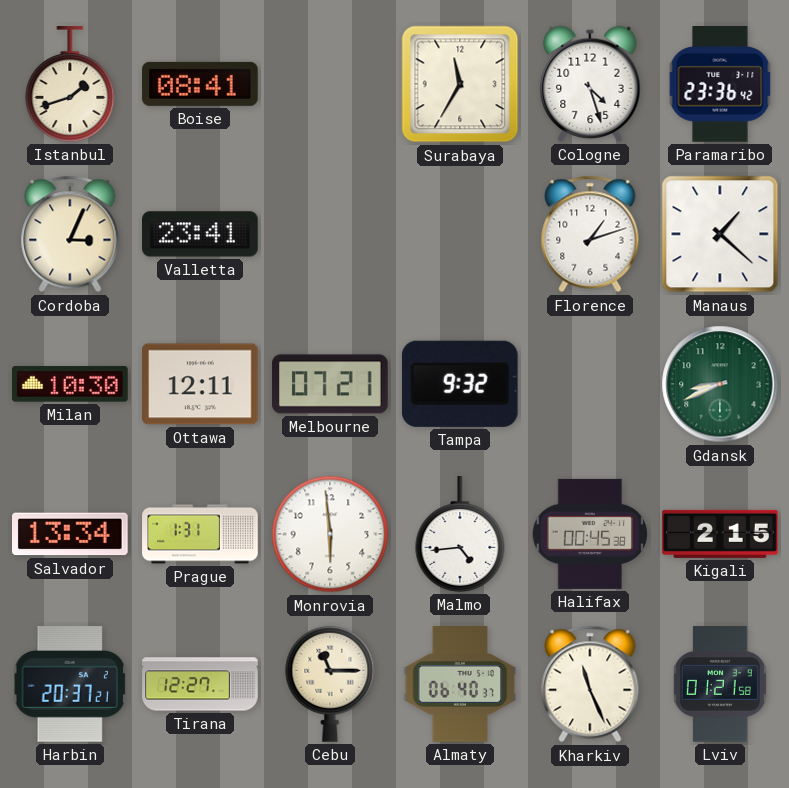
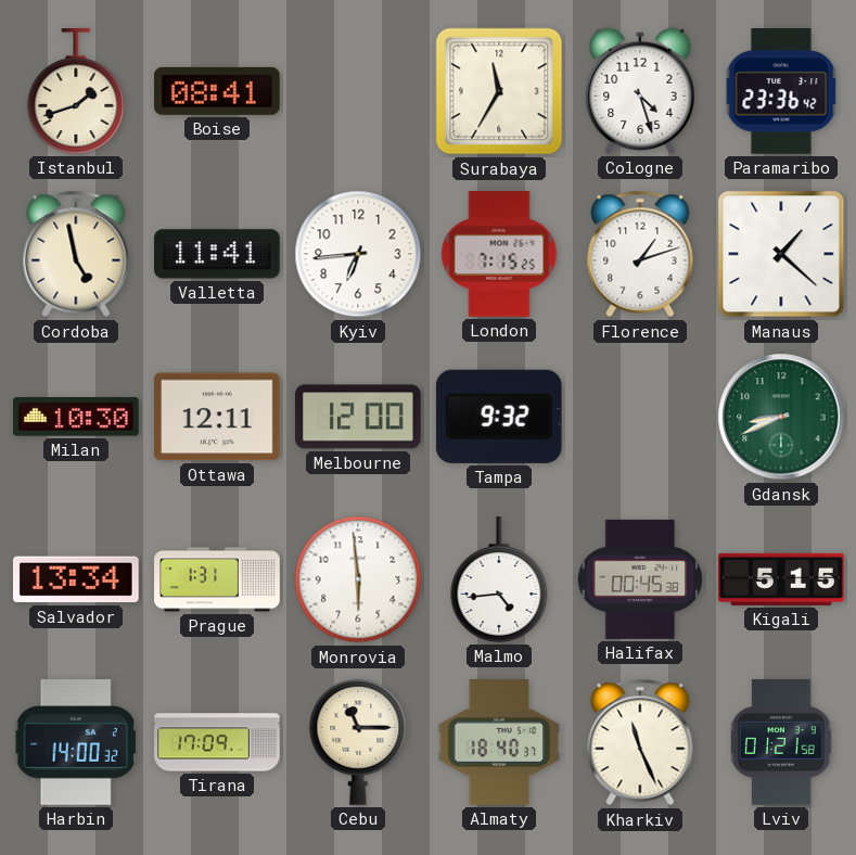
Cordoba: 3:04 -> 4:58 (76, 254)
Valletta: 23:41 -> 11:41 (217, 254)
Kyiv: none -> 6:44 (358, 254)
London: none -> 7:15 (499, 254)
Melbourne: 07:21 -> 12:00 (358, 417)
Kigali: 2:15 -> 5:15 (781, 579)
Harbin: 20:37 -> 14:00 (76, 742)
Tirana: 12:27 -> 17:09 (217, 742)
Almaty: 06:40 -> 18:40 (499, 742)
